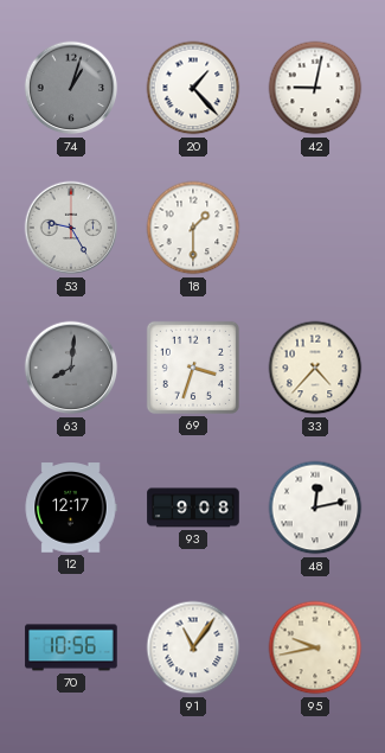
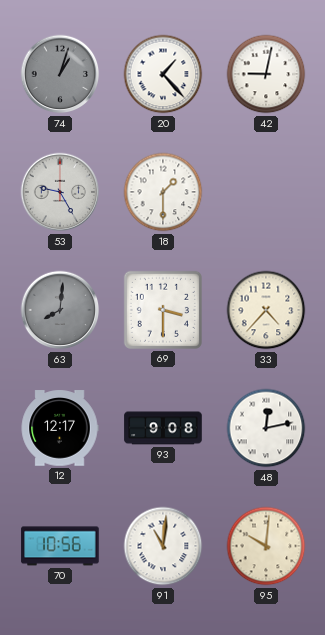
69: 3:33 -> 3:30 (163, 310)
91: 11:06 -> 11:01 (163, 546)
95: 9:43 -> 10:01 (266, 546)
